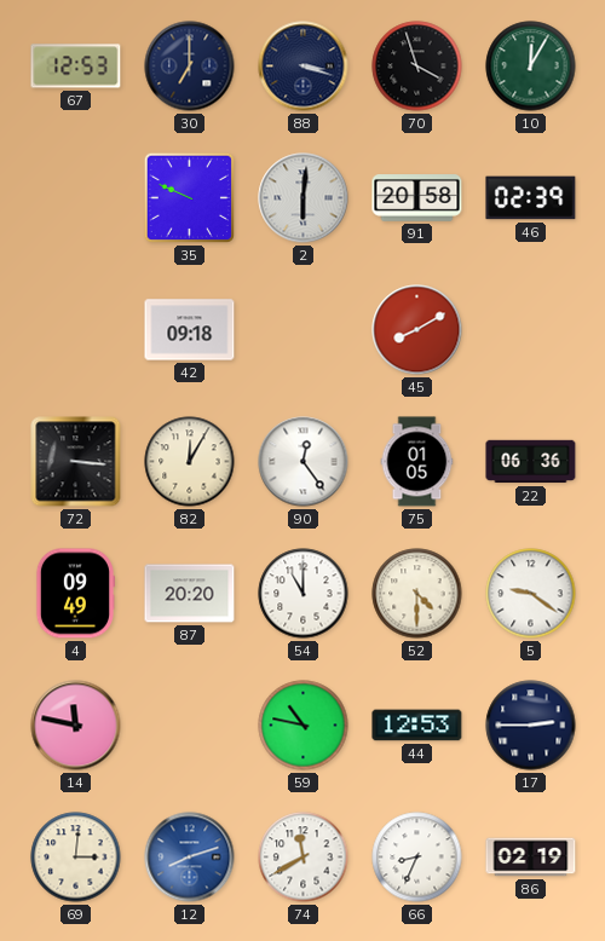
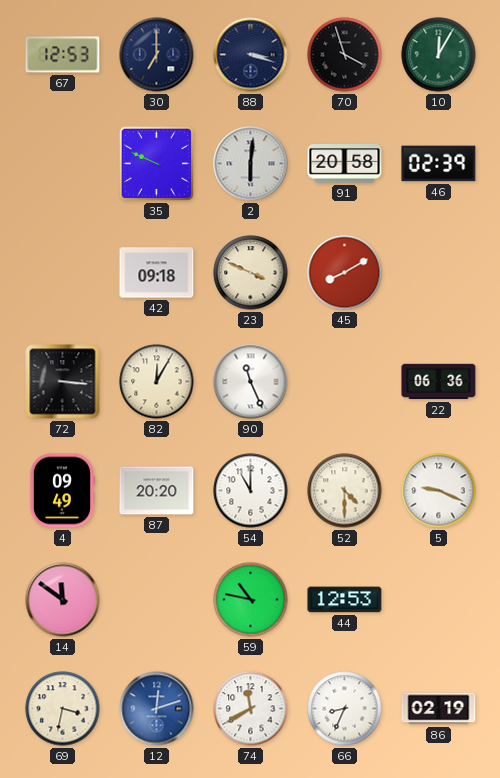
23: none -> 3:49 (251, 273)
90: 12:24 -> 11:26 (251, 382)
75: 01:05 -> none (417, 462)
5: 9:21 -> 9:19 (439, 491)
14: 11:47 -> 11:51 (63, 600)
17: 2:45 -> none (531, 726)
69: 3:01 -> 3:32 (63, 709)
12: 8:12 -> 12:12 (157, 709)
